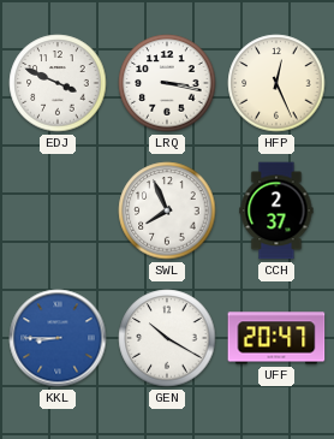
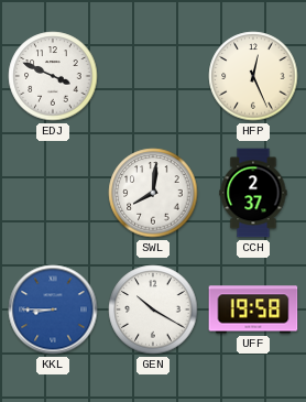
LRQ: 3:17 -> none (167, 83)
SWL: 7:56 -> 8:01 (153, 193)
UFF: 20:47 -> 19:58 (253, 309)
